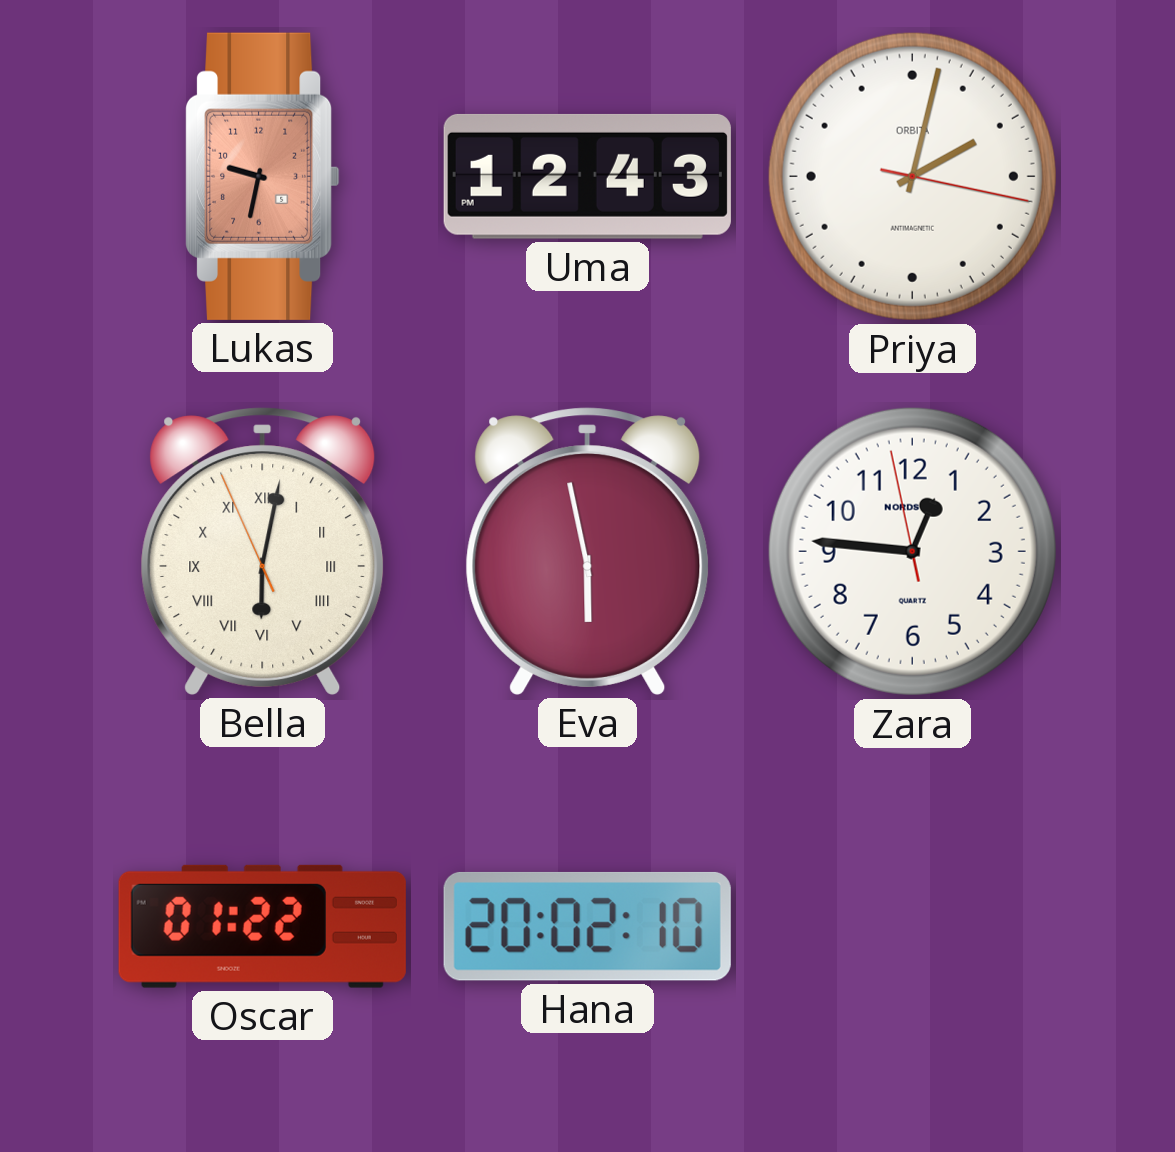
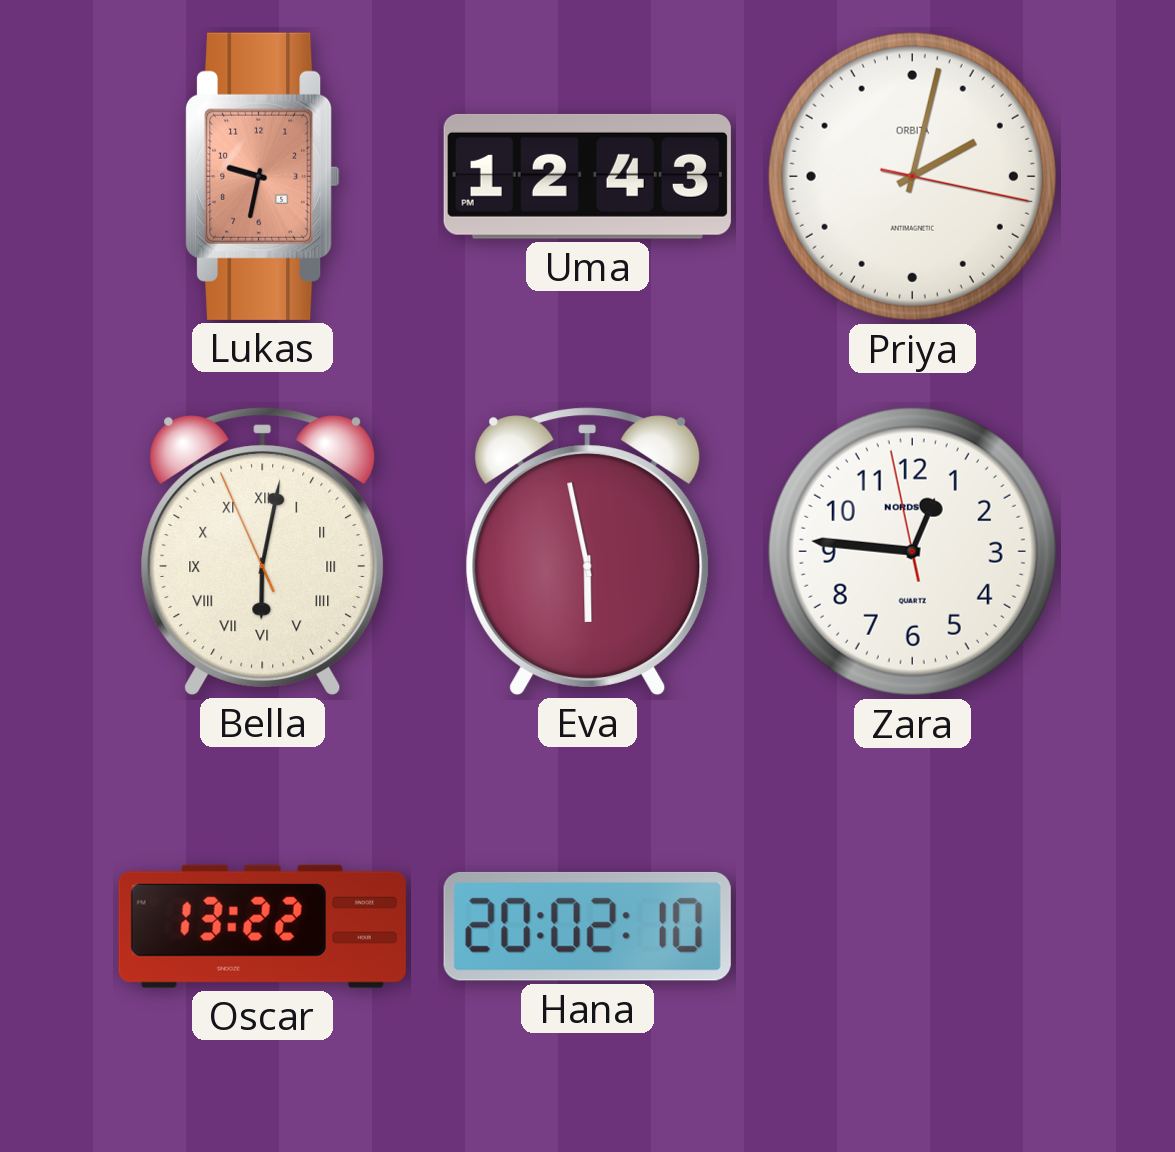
Oscar: 01:22 -> 13:22 (262, 926)
